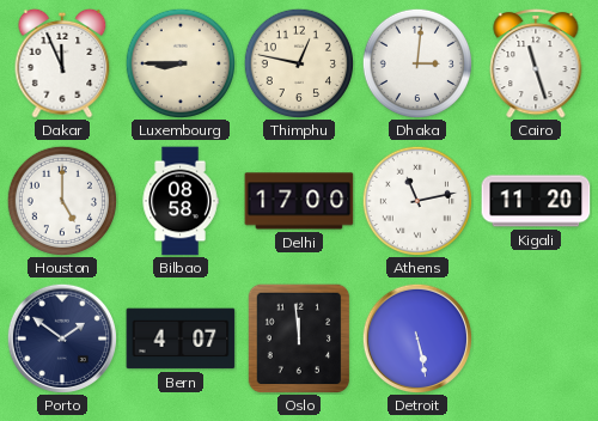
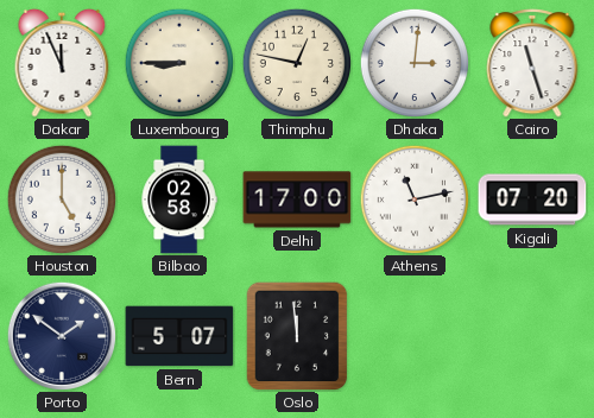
Bilbao: 08:58 -> 02:58 (179, 199)
Kigali: 11:20 -> 07:20 (532, 199)
Bern: 4:07 -> 5:07 (179, 336)
Detroit: 5:28 -> none (416, 337)
